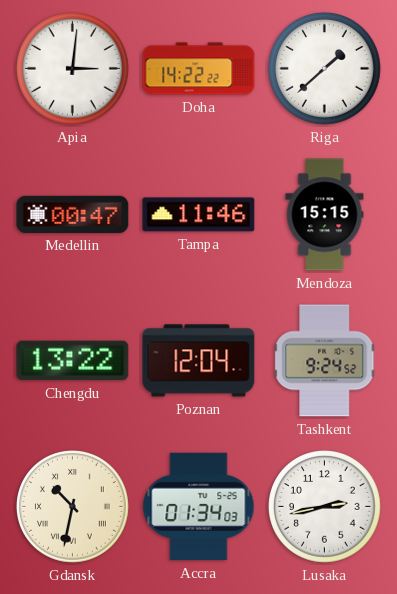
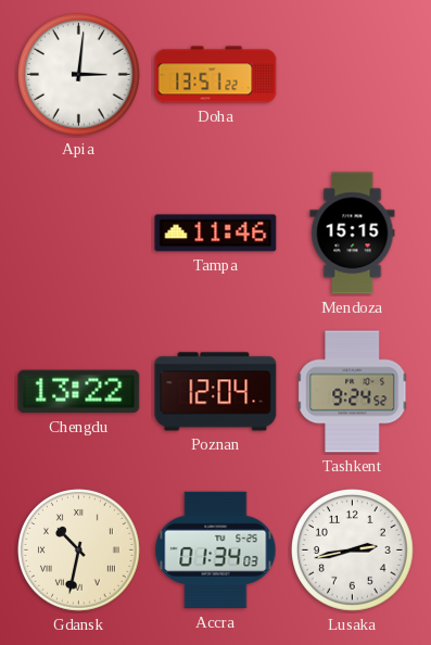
Doha: 14:22 -> 13:51 (216, 75)
Riga: 1:38 -> none (325, 69)
Medellin: 00:47 -> none (73, 214)
